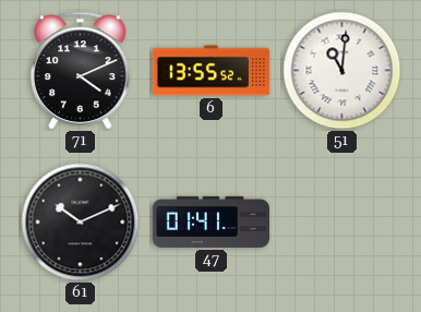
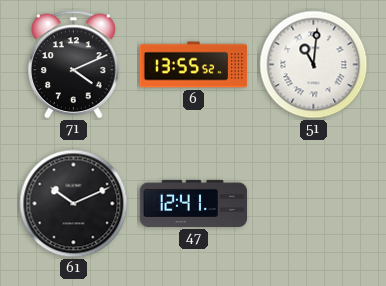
47: 01:41 -> 12:41 (194, 203)
